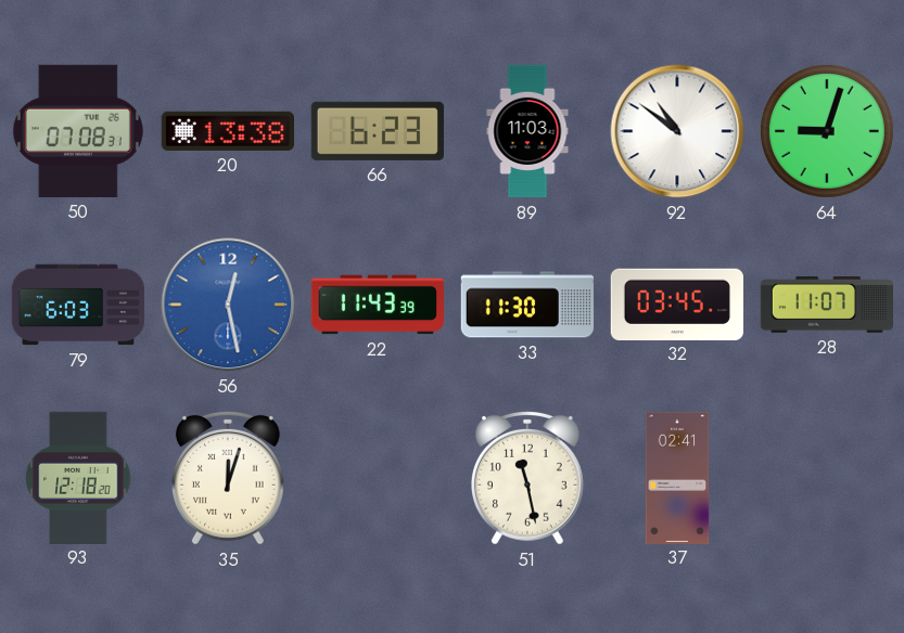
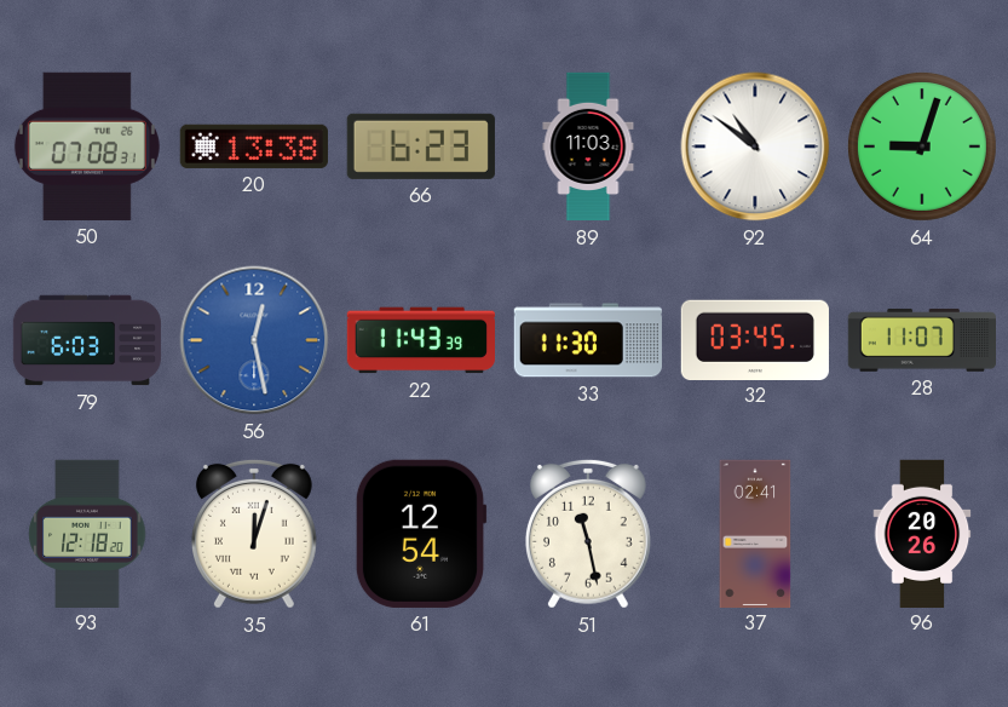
61: none -> 12:54 (421, 534)
96: none -> 20:26 (922, 533)
